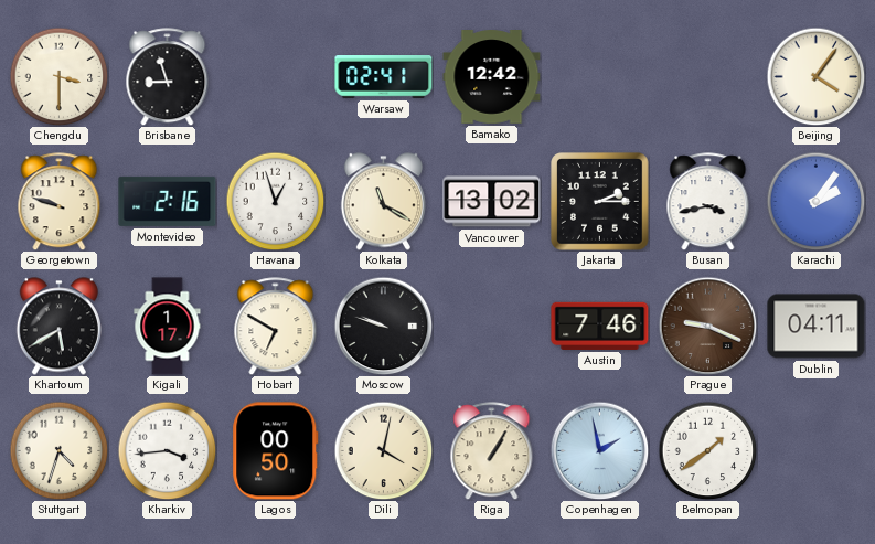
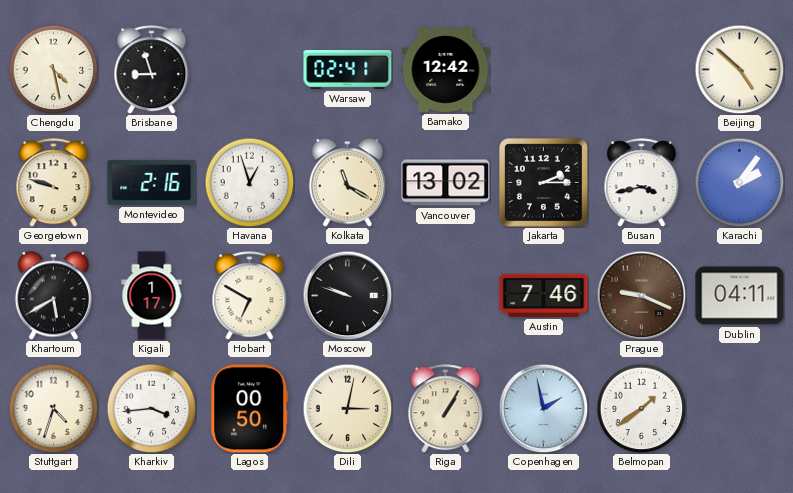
Chengdu: 3:30 -> 4:28 (53, 69)
Beijing: 4:06 -> 4:52 (739, 69)
Dili: 4:02 -> 3:02 (347, 408)
